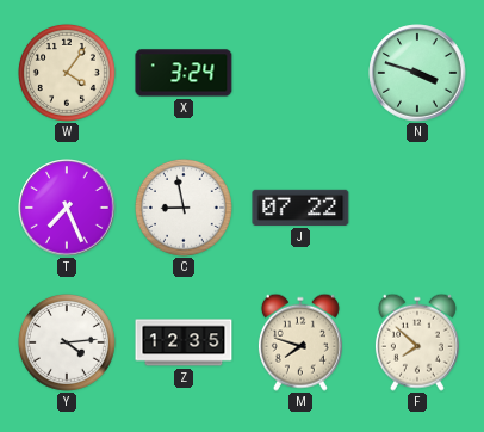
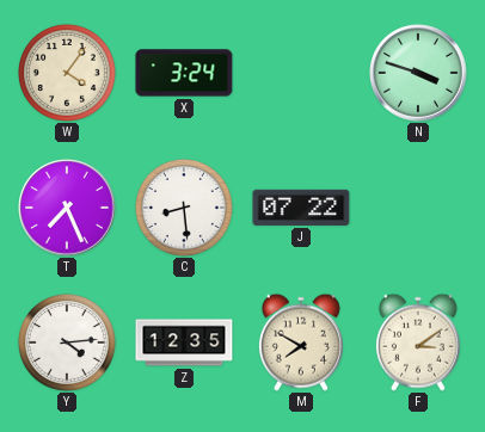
C: 8:58 -> 8:29 (184, 208)
M: 7:48 -> 7:50 (301, 342)
F: 7:52 -> 3:09 (418, 342)
